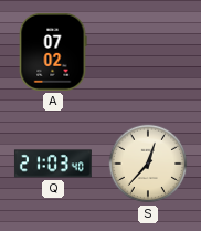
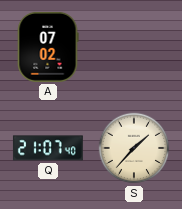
Q: 21:03 -> 21:07 (48, 148)
S: 12:37 -> 1:37 (134, 148)
